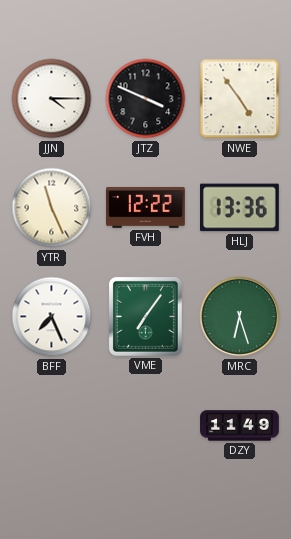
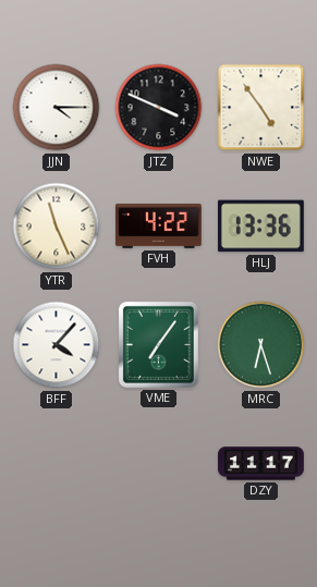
FVH: 12:22 -> 4:22 (159, 225)
BFF: 7:26 -> 4:07 (57, 345)
DZY: 11:49 -> 11:17 (261, 464)
